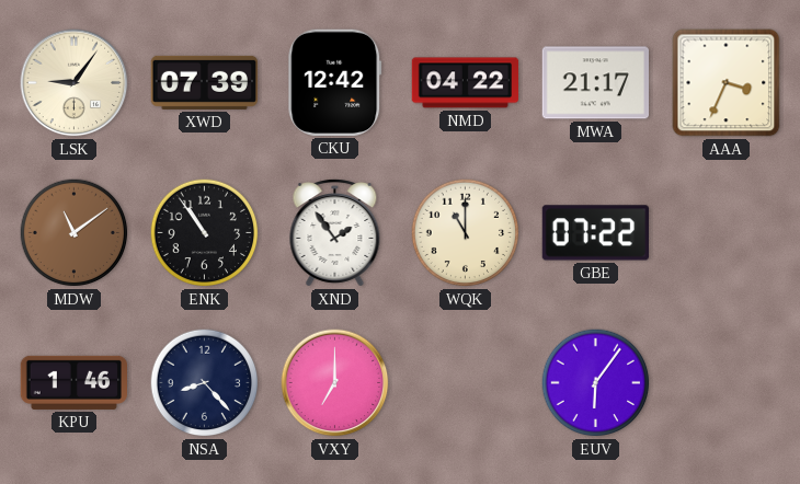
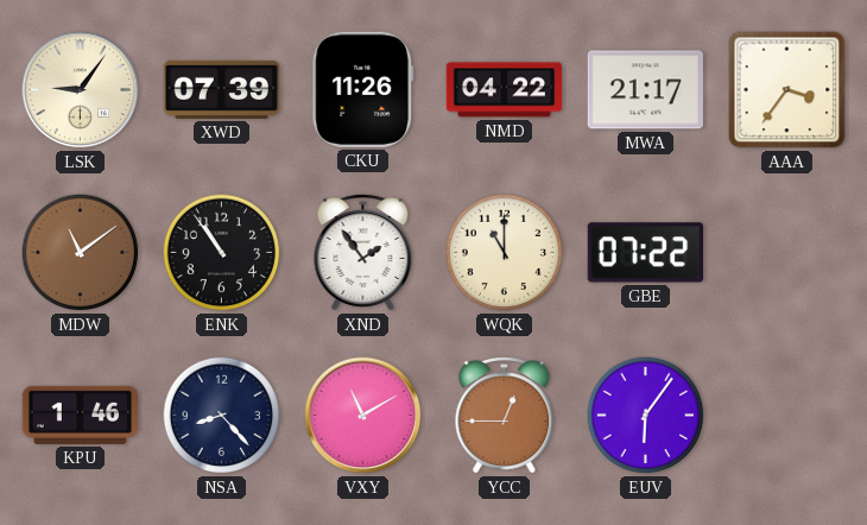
CKU: 12:42 -> 11:26 (363, 89)
AAA: 3:34 -> 3:36 (787, 90)
VXY: 7:00 -> 11:10 (363, 416)
YCC: none -> 12:45 (505, 416)
